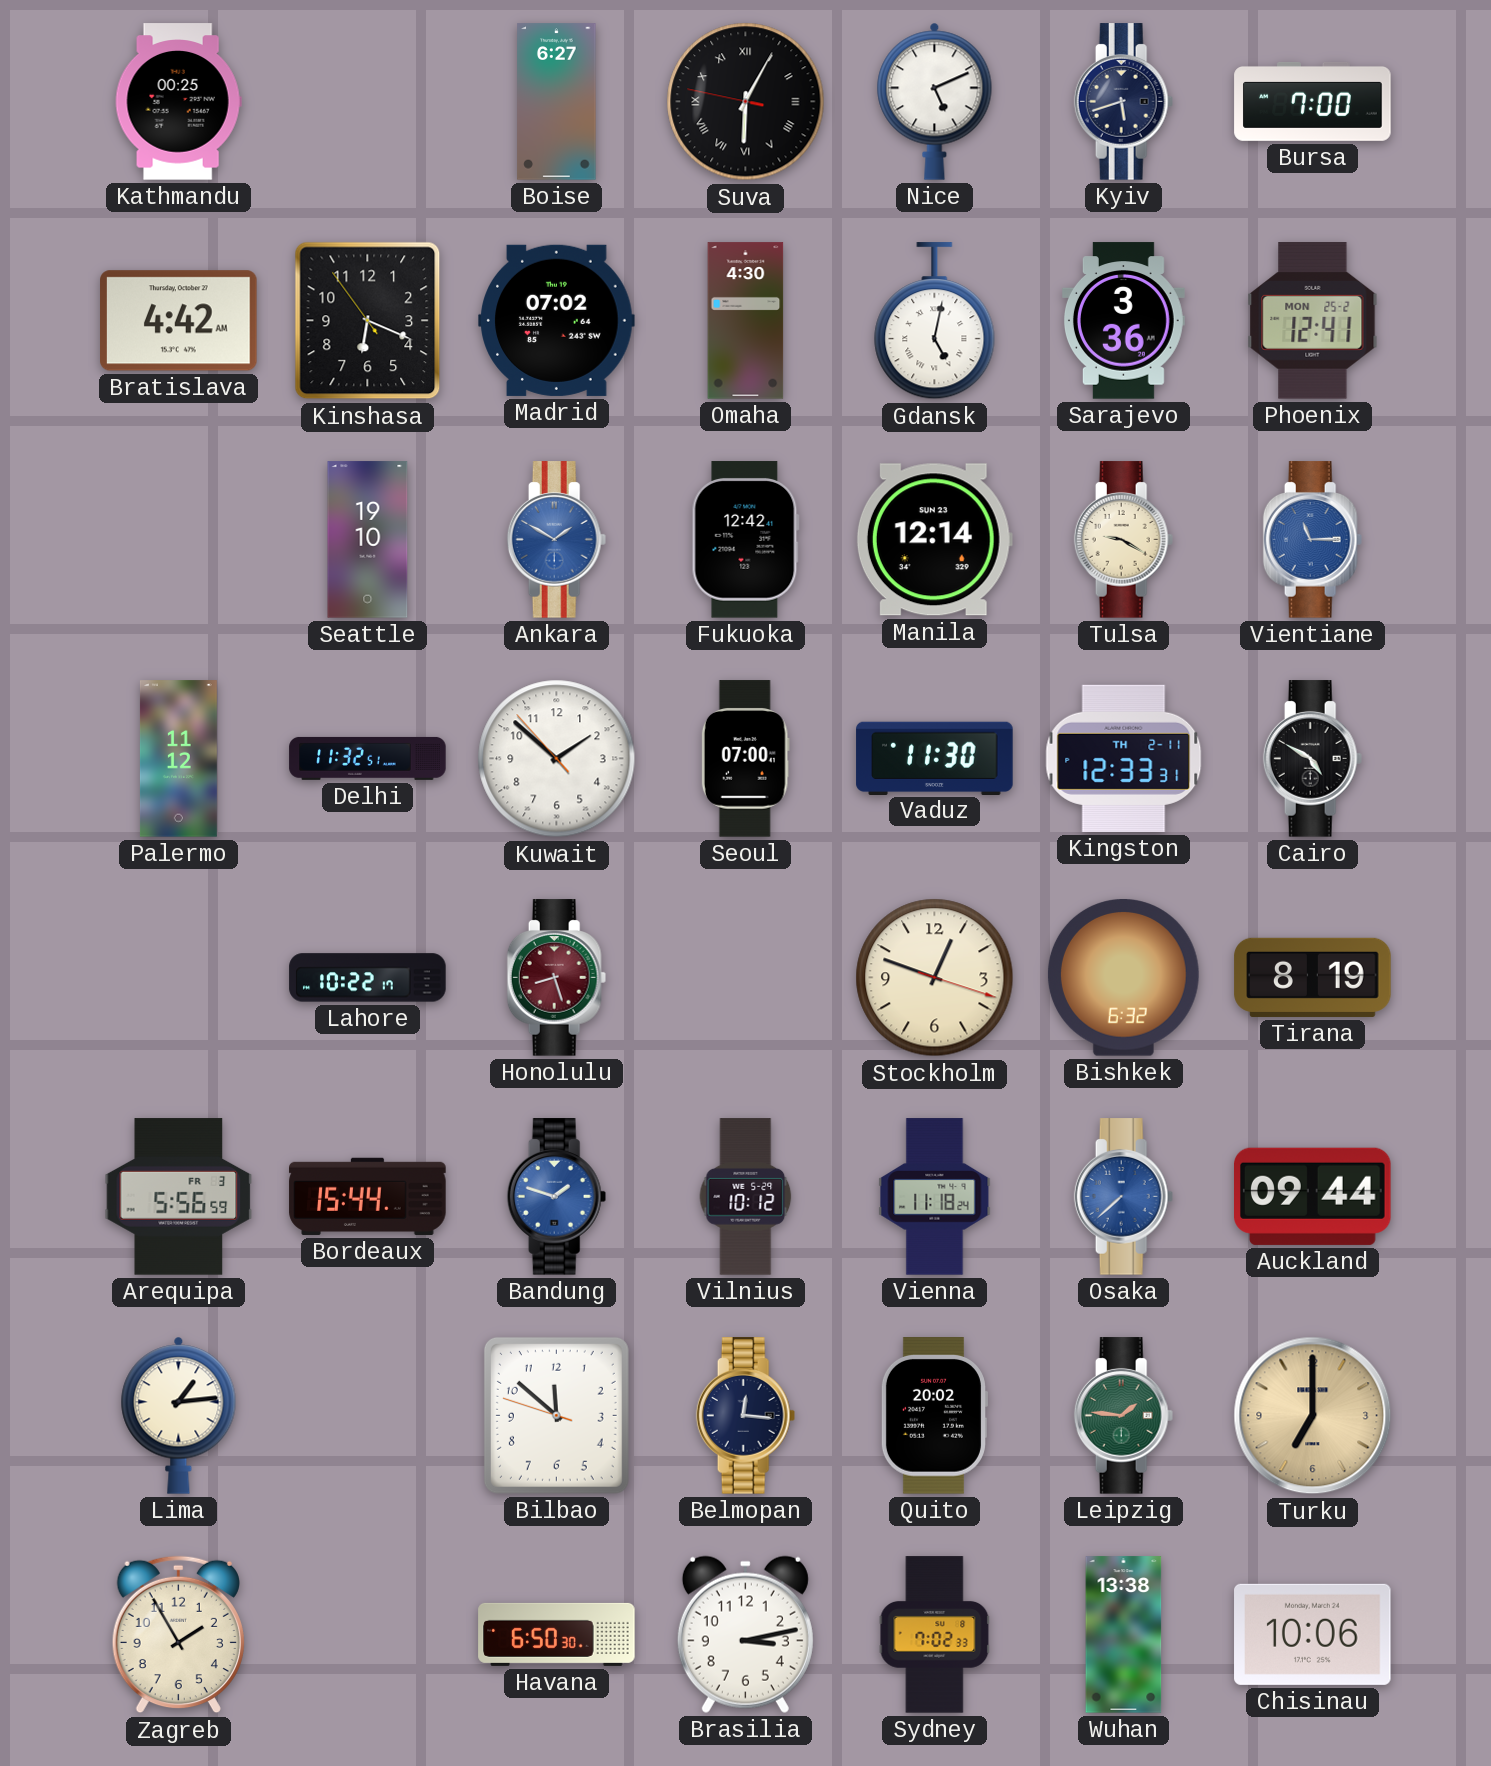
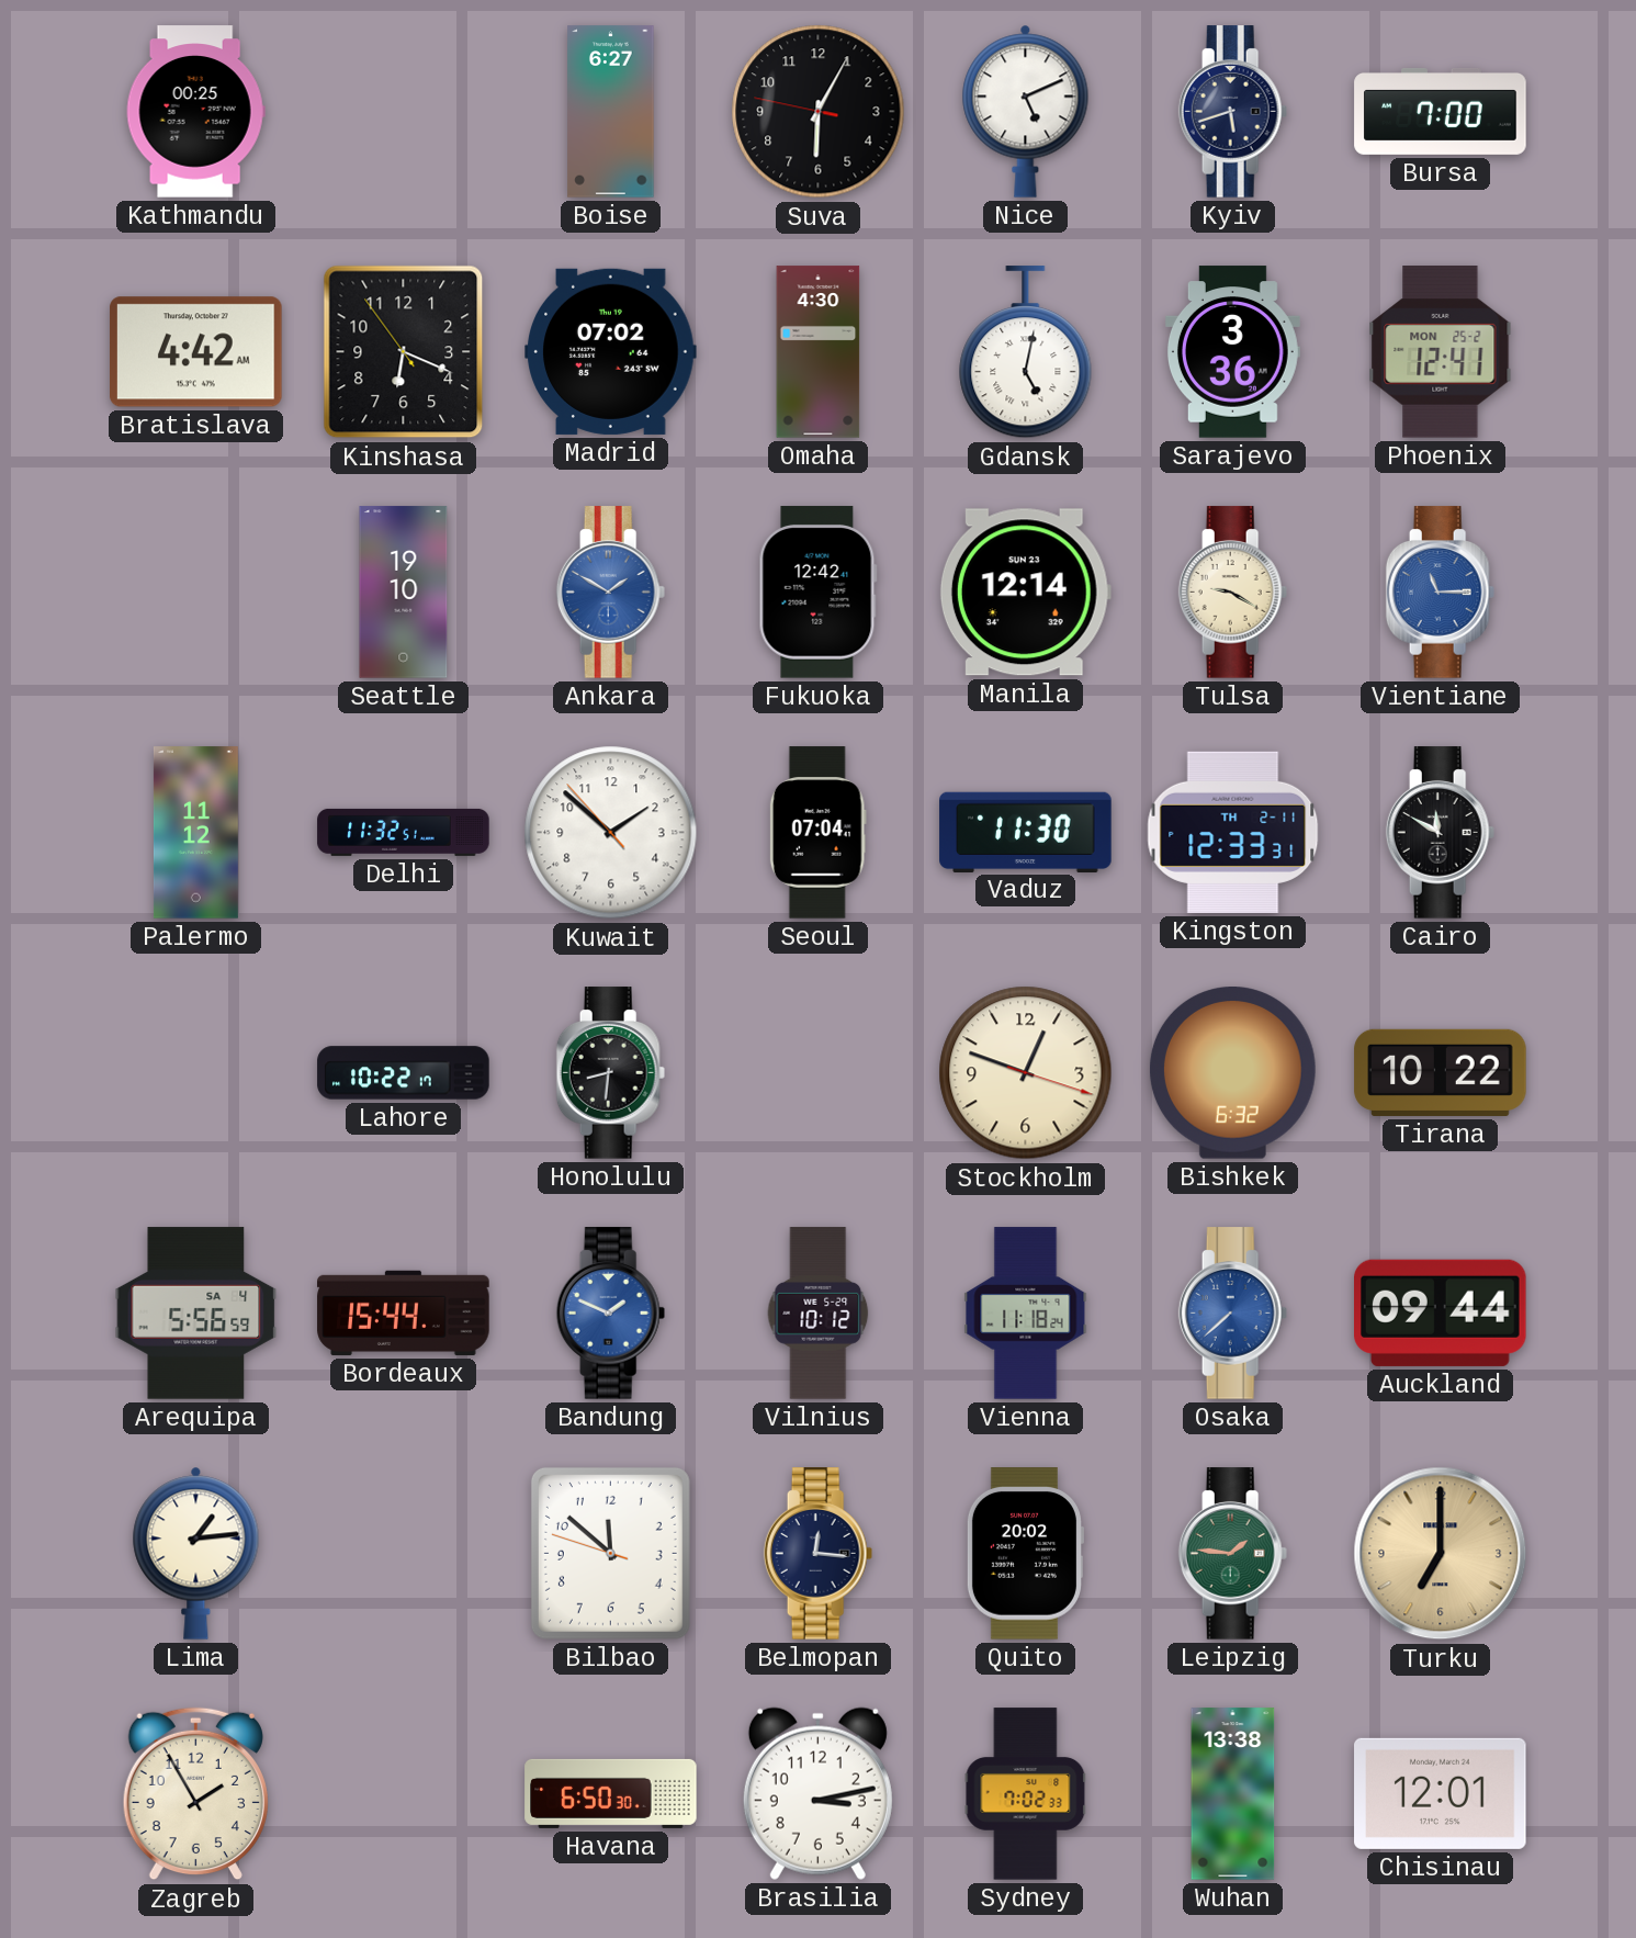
Suva numerals: Roman -> Arabic (819, 112)
Seoul: 07:00 -> 07:04 (817, 833)
Cairo: 4:50 -> 11:50 (1441, 833)
Honolulu: 8:27 -> 8:31 (611, 1073)
Honolulu dial: burgundy -> black (611, 1073)
Tirana: 8:19 -> 10:22 (1441, 1072)
Arequipa date: FR 3 -> SA 4 (196, 1314)
Bandung: 1:48 -> 1:49 (611, 1314)
Chisinau: 10:06 -> 12:01 (1441, 1793)
